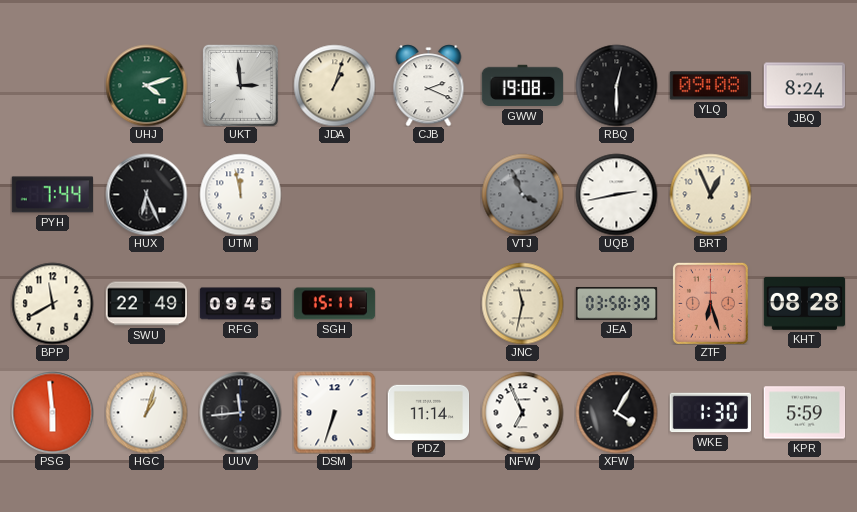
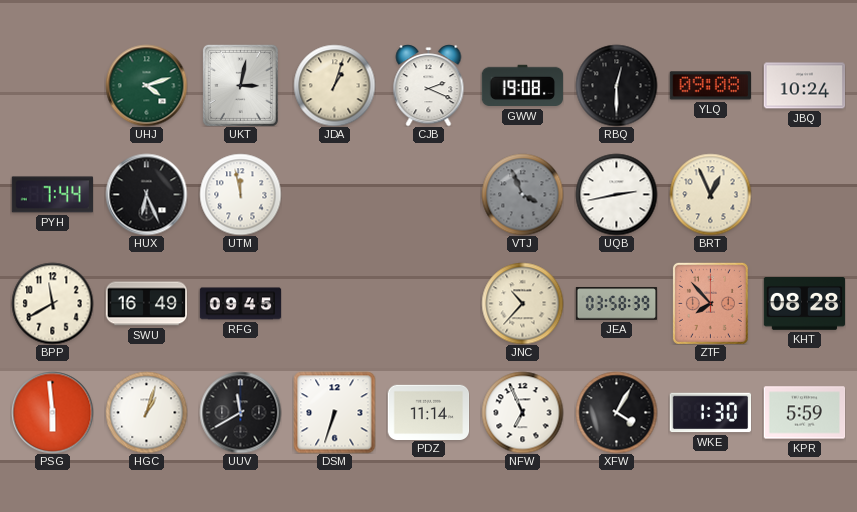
UKT: 2:59 -> 3:02 (240, 85)
JBQ: 8:24 -> 10:24 (804, 86)
SWU: 22:49 -> 16:49 (146, 304)
SGH: 15:11 -> none (334, 304)
JNC: 11:32 -> 10:37 (522, 303)
ZTF: 6:27 -> 7:53 (710, 303)
UUV: 11:44 -> 11:40 (240, 412)
